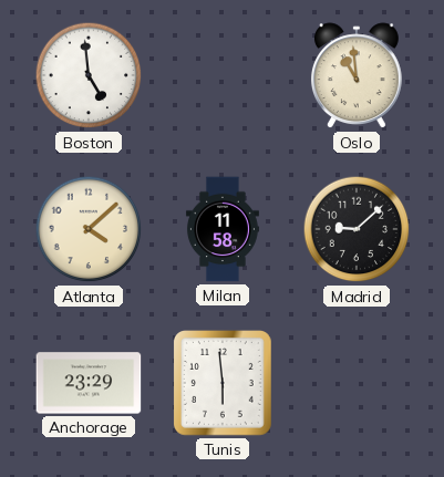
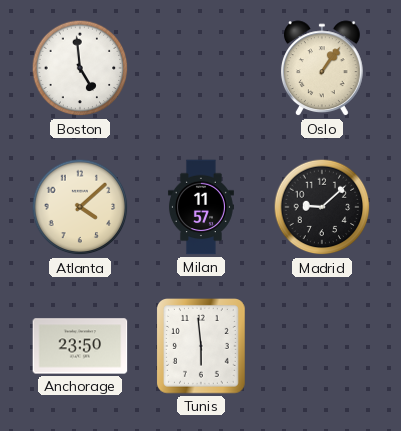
Oslo: 10:59 -> 1:06 (322, 69)
Milan: 11:58 -> 11:57 (201, 207)
Anchorage: 23:29 -> 23:50 (80, 346)
